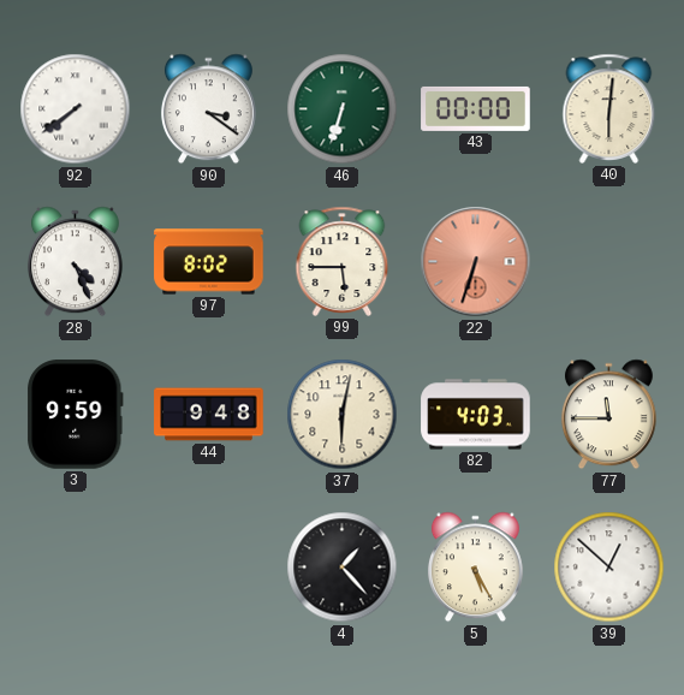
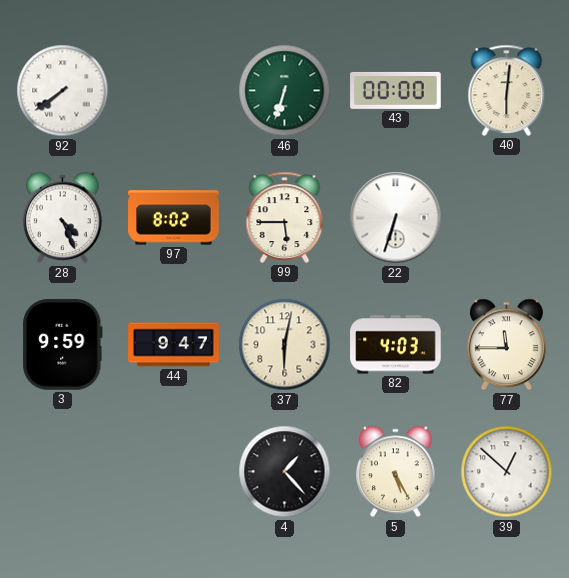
90: 3:21 -> none (208, 109)
22 dial: salmon -> white (396, 218)
44: 9:48 -> 9:47 (174, 345)
